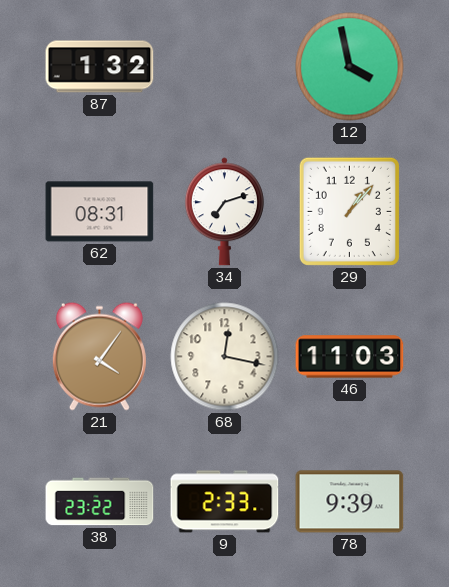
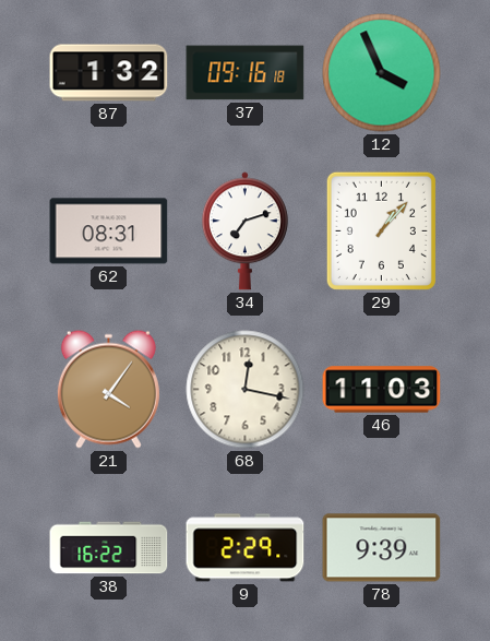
37: none -> 09:16 (246, 73)
12: 3:58 -> 3:56 (382, 73)
38: 23:22 -> 16:22 (109, 548)
9: 2:33 -> 2:29 (246, 548)
